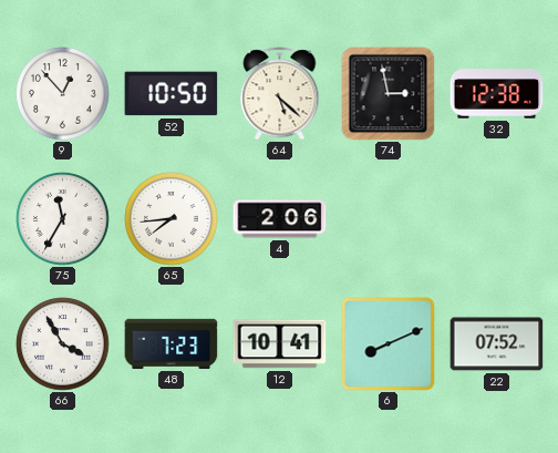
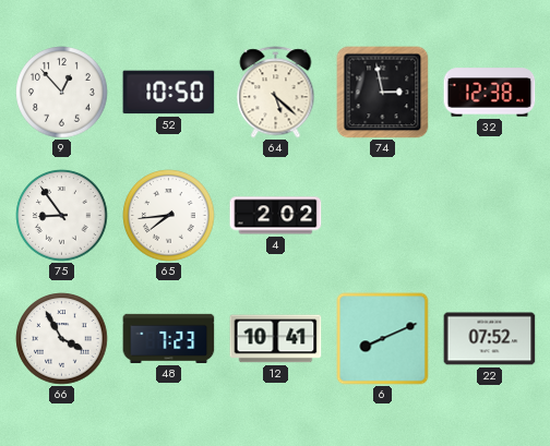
75: 11:35 -> 8:54 (62, 216)
4: 2:06 -> 2:02 (276, 216)
